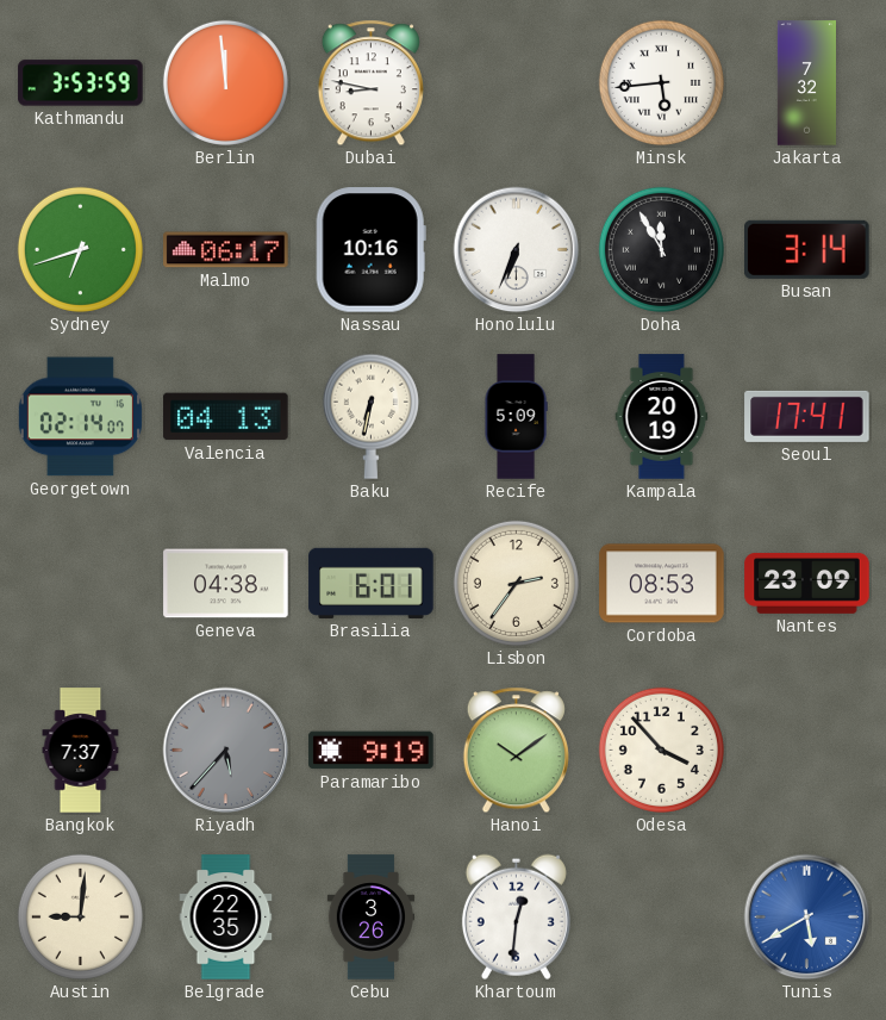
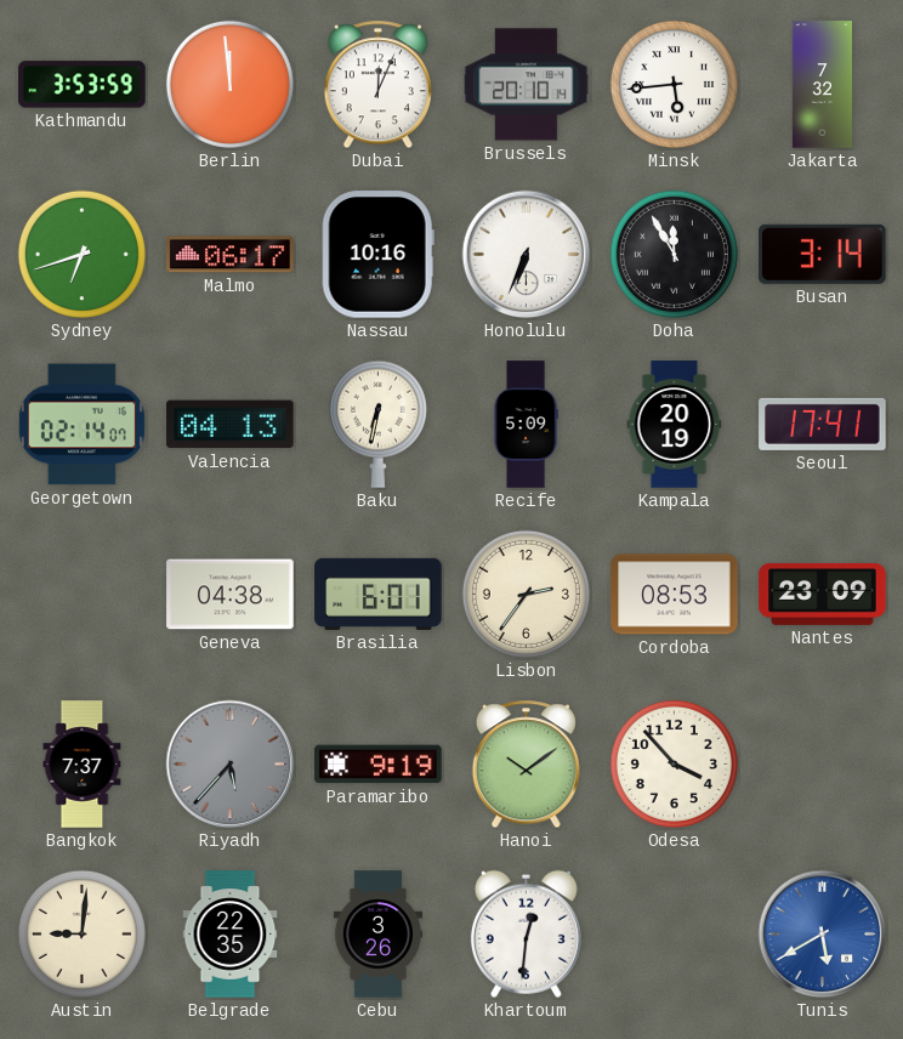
Dubai: 8:47 -> 12:04 (377, 85)
Brussels: none -> 20:10 (527, 85)
